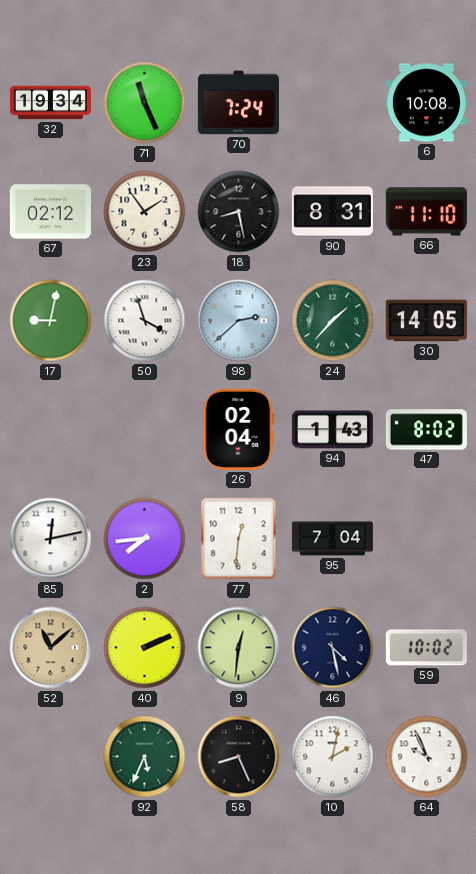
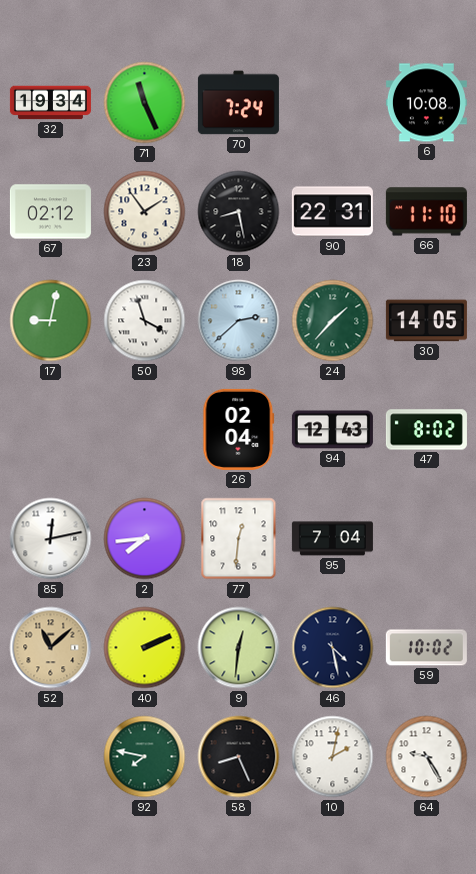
90: 8:31 -> 22:31 (332, 212)
94: 1:43 -> 12:43 (332, 430)
92: 5:34 -> 7:47 (145, 757)
64: 9:56 -> 9:25 (427, 757)
